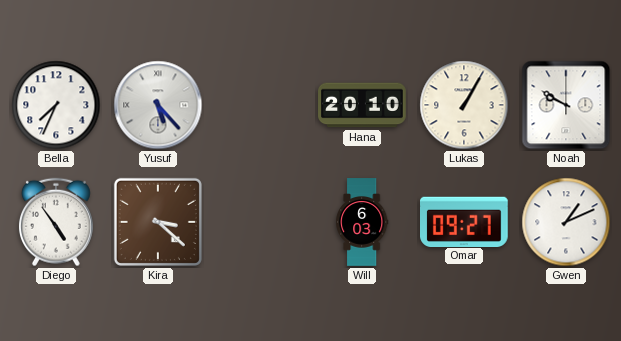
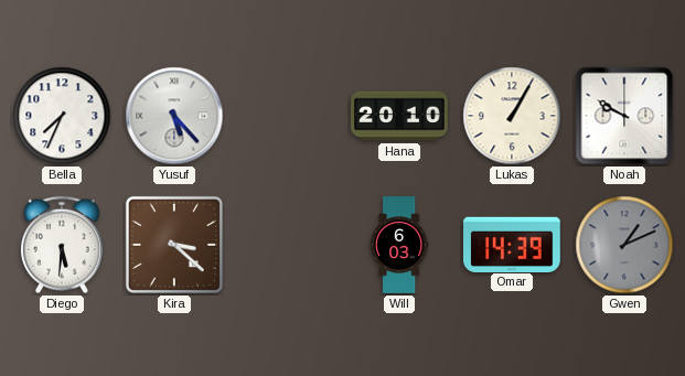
Diego: 4:54 -> 5:31 (62, 245)
Omar: 09:27 -> 14:39 (513, 244)
Gwen dial: white -> grey (624, 245)
